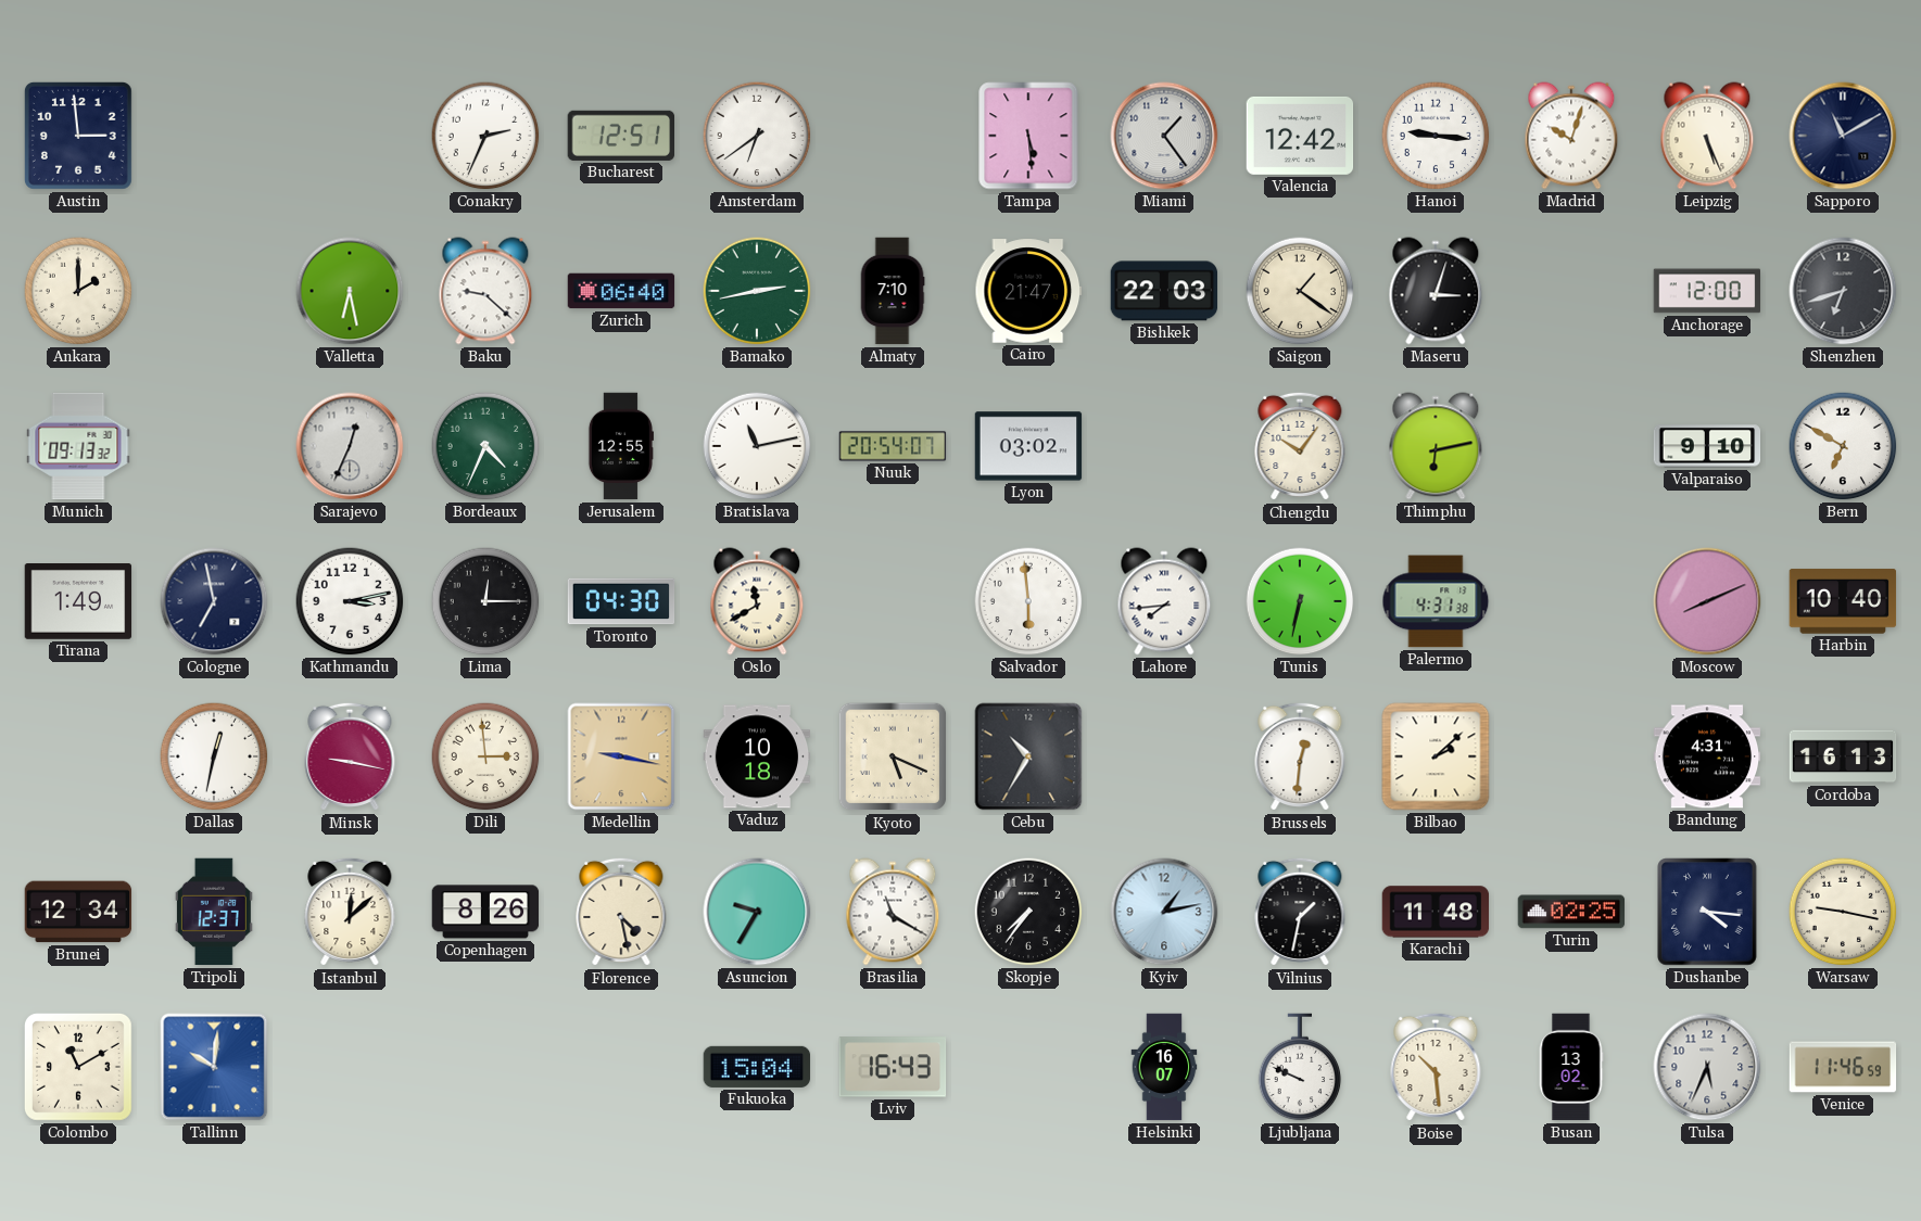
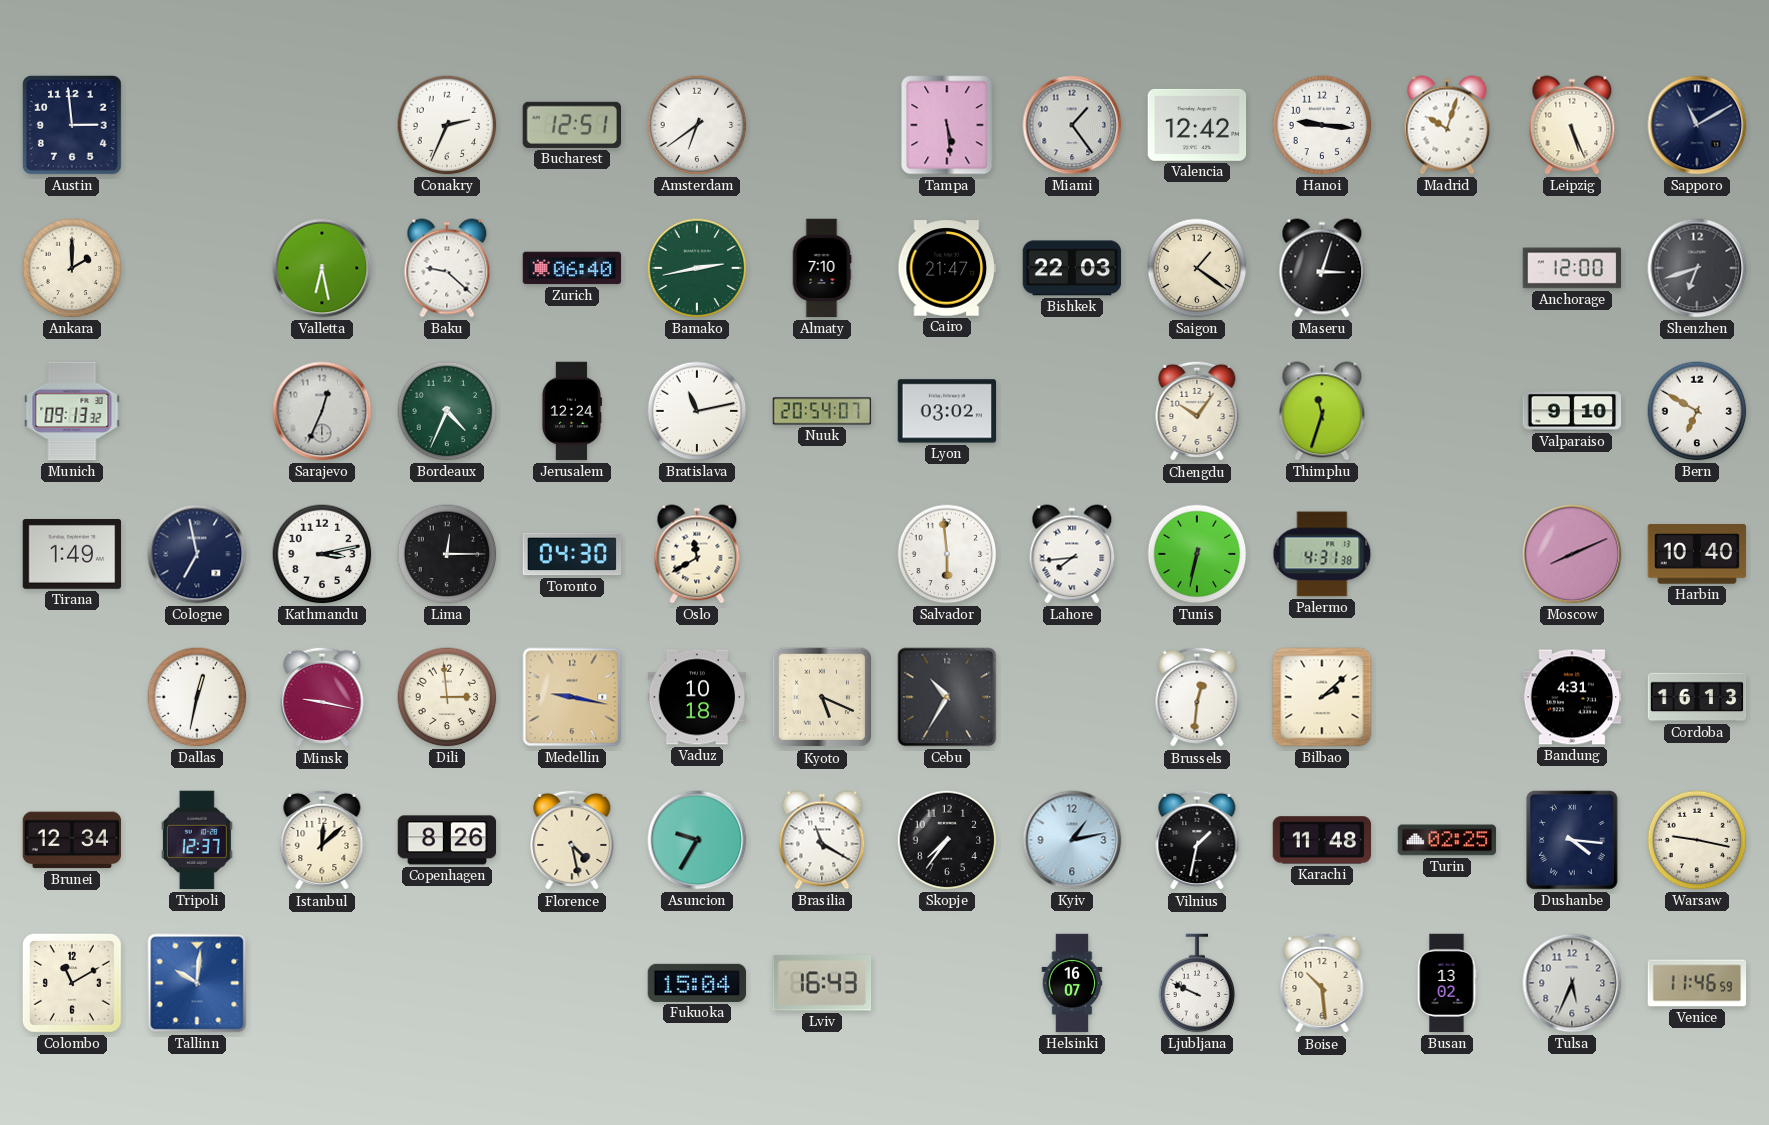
Jerusalem: 12:55 -> 12:24 (571, 411)
Thimphu: 6:13 -> 11:33 (1322, 411)
